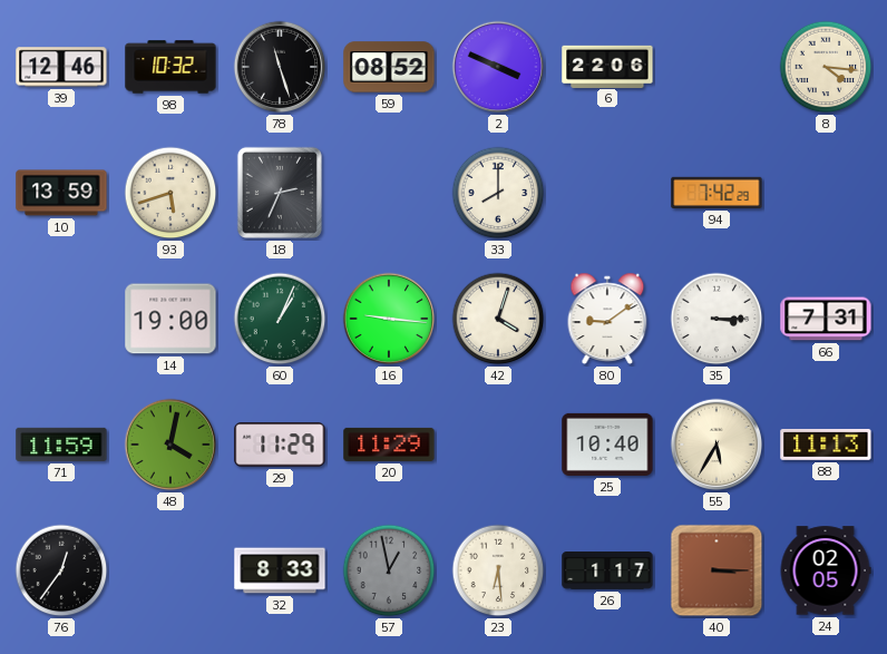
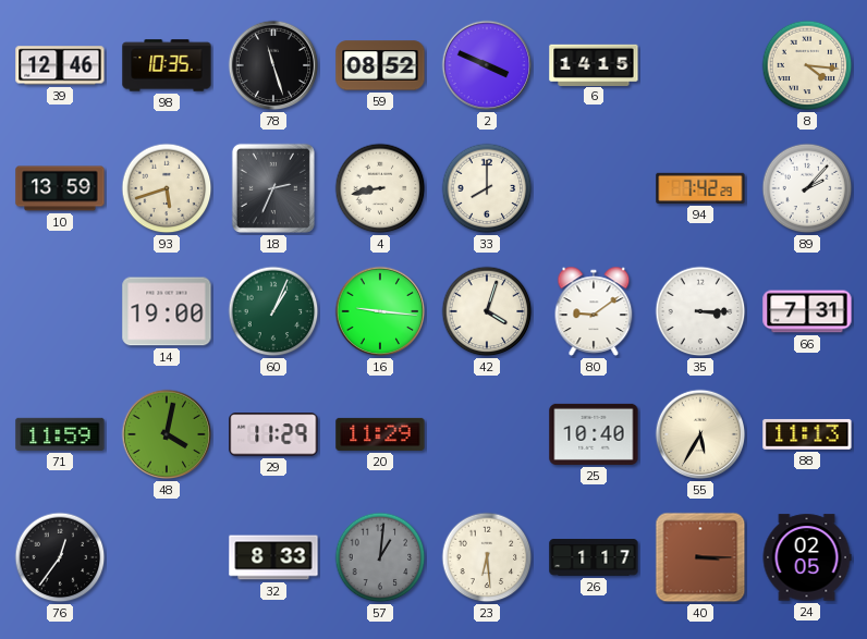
98: 10:32 -> 10:35 (167, 65)
6: 22:06 -> 14:15 (594, 64)
4: none -> 8:43 (380, 188)
89: none -> 2:07 (807, 188)
57: 12:58 -> 1:01 (380, 557)
